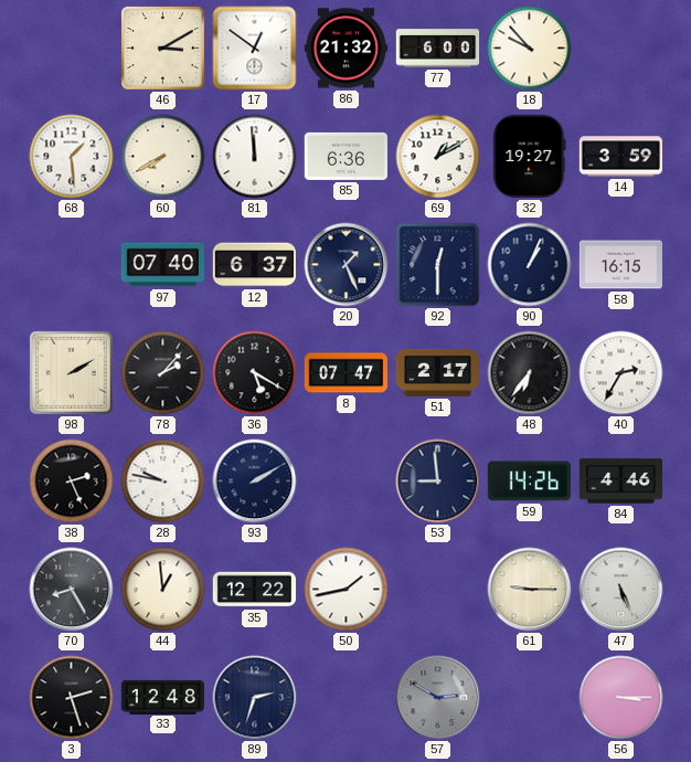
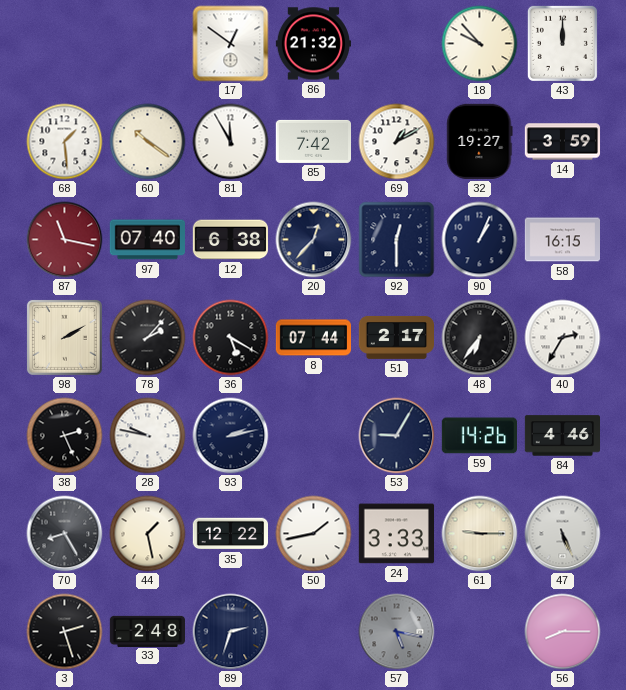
46: 3:10 -> none (163, 49)
77: 6:00 -> none (438, 49)
43: none -> 12:00 (562, 43)
60: 7:40 -> 10:21 (148, 142)
81: 11:59 -> 11:55 (231, 142)
85: 6:36 -> 7:42 (313, 141)
87: none -> 11:17 (65, 240)
12: 6:37 -> 6:38 (230, 240)
20: 1:26 -> 12:37 (314, 240)
8: 07:47 -> 07:44 (314, 338)
93: 2:10 -> 2:13 (231, 436)
53: 8:59 -> 9:05 (397, 436)
44: 12:59 -> 1:28 (148, 534)
24: none -> 3:33 (396, 534)
33: 12:48 -> 2:48 (148, 631)
57: 2:50 -> 5:17 (397, 632)
56: 3:15 -> 8:15 (563, 632)
